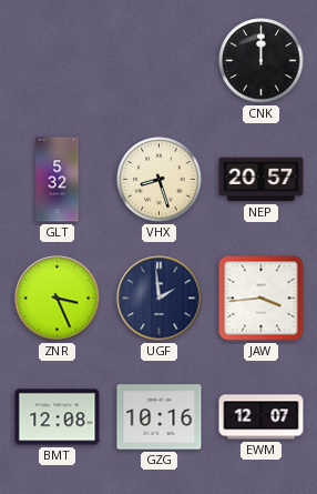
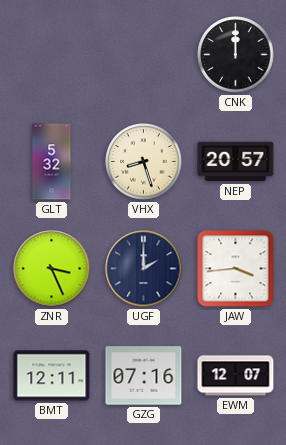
UGF: 1:59 -> 2:00 (144, 269)
BMT: 12:08 -> 12:11 (52, 376)
GZG: 10:16 -> 07:16 (144, 376)
